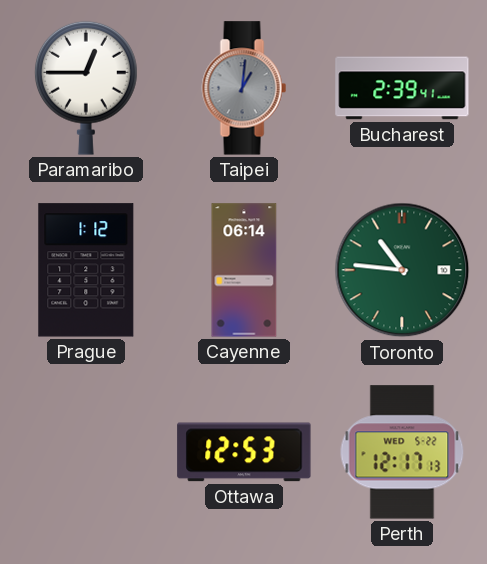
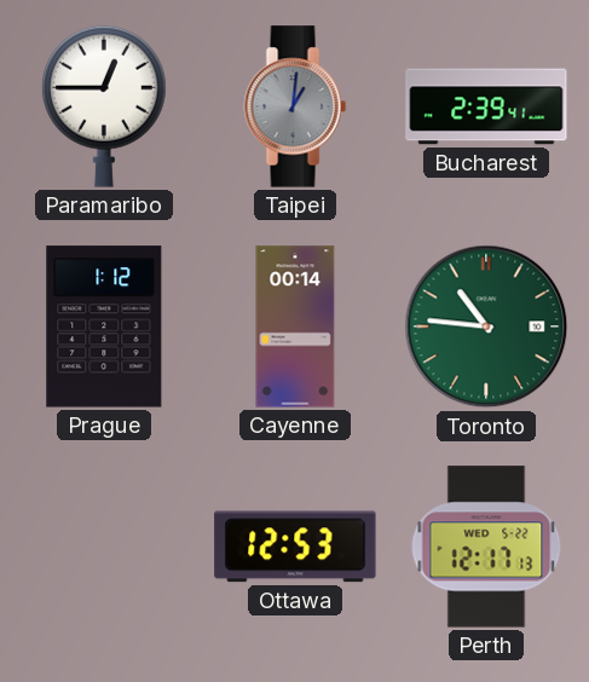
Cayenne: 06:14 -> 00:14 (295, 326)
